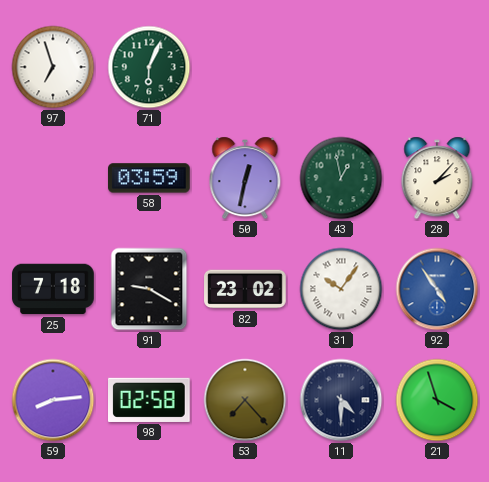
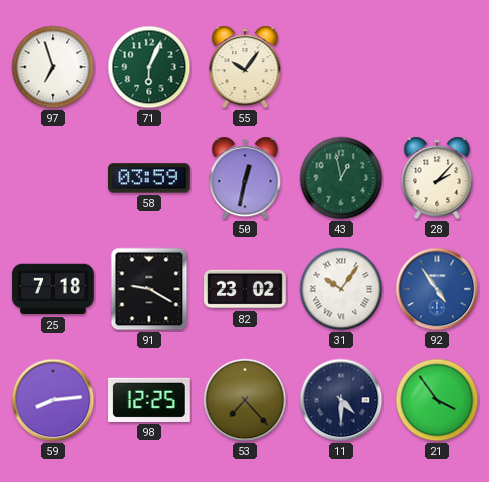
55: none -> 10:06 (245, 67)
98: 02:58 -> 12:25 (150, 400)
21: 3:57 -> 3:54 (437, 400)
